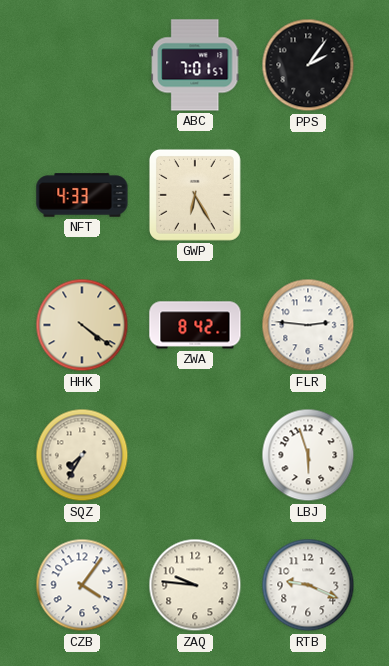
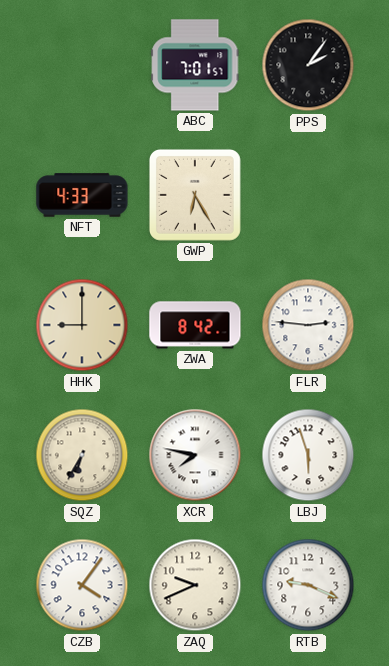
HHK: 4:21 -> 9:00 (82, 325)
SQZ: 7:35 -> 6:35 (82, 455)
XCR: none -> 7:47 (195, 455)
ZAQ: 9:46 -> 9:41 (195, 585)
